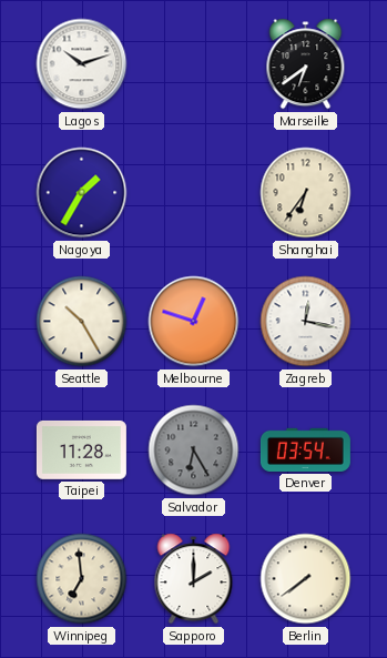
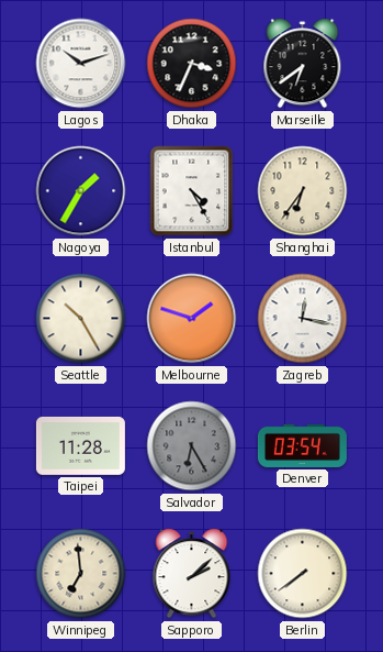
Dhaka: none -> 3:34 (192, 64)
Istanbul: none -> 4:25 (192, 191)
Melbourne: 12:48 -> 1:48 (192, 319)
Sapporo: 2:00 -> 2:08 (192, 574)
